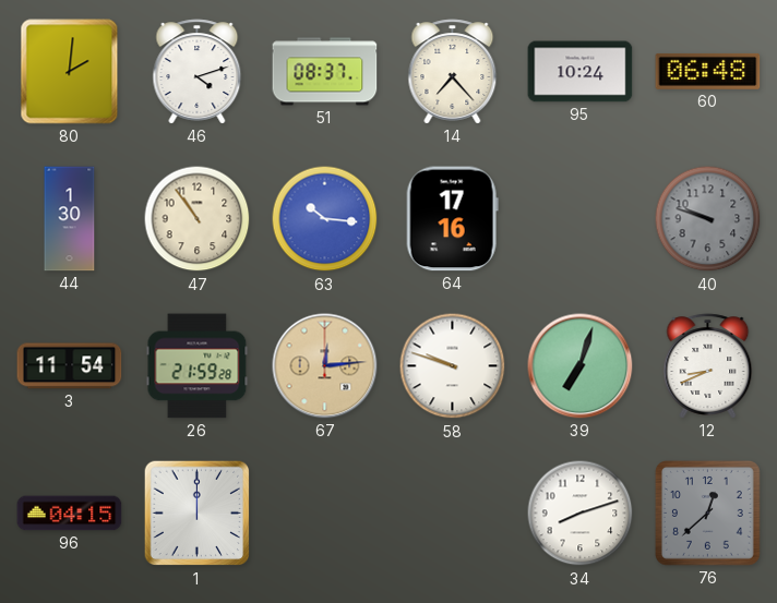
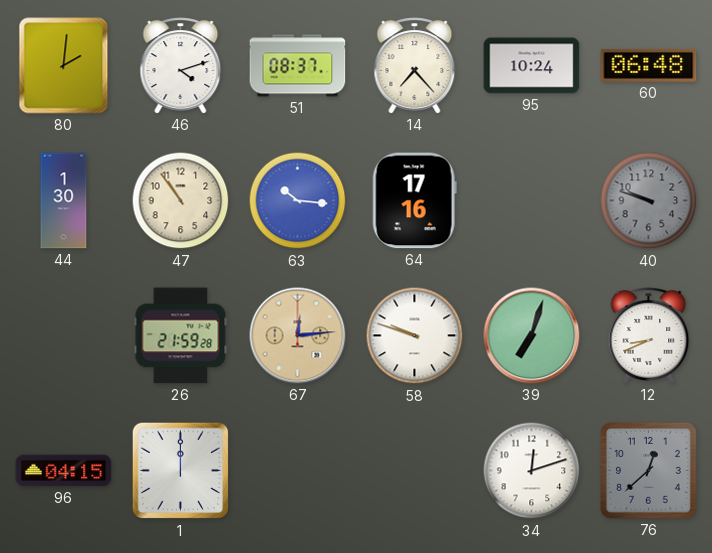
3: 11:54 -> none (70, 366)
34: 8:12 -> 12:12 (532, 471)
